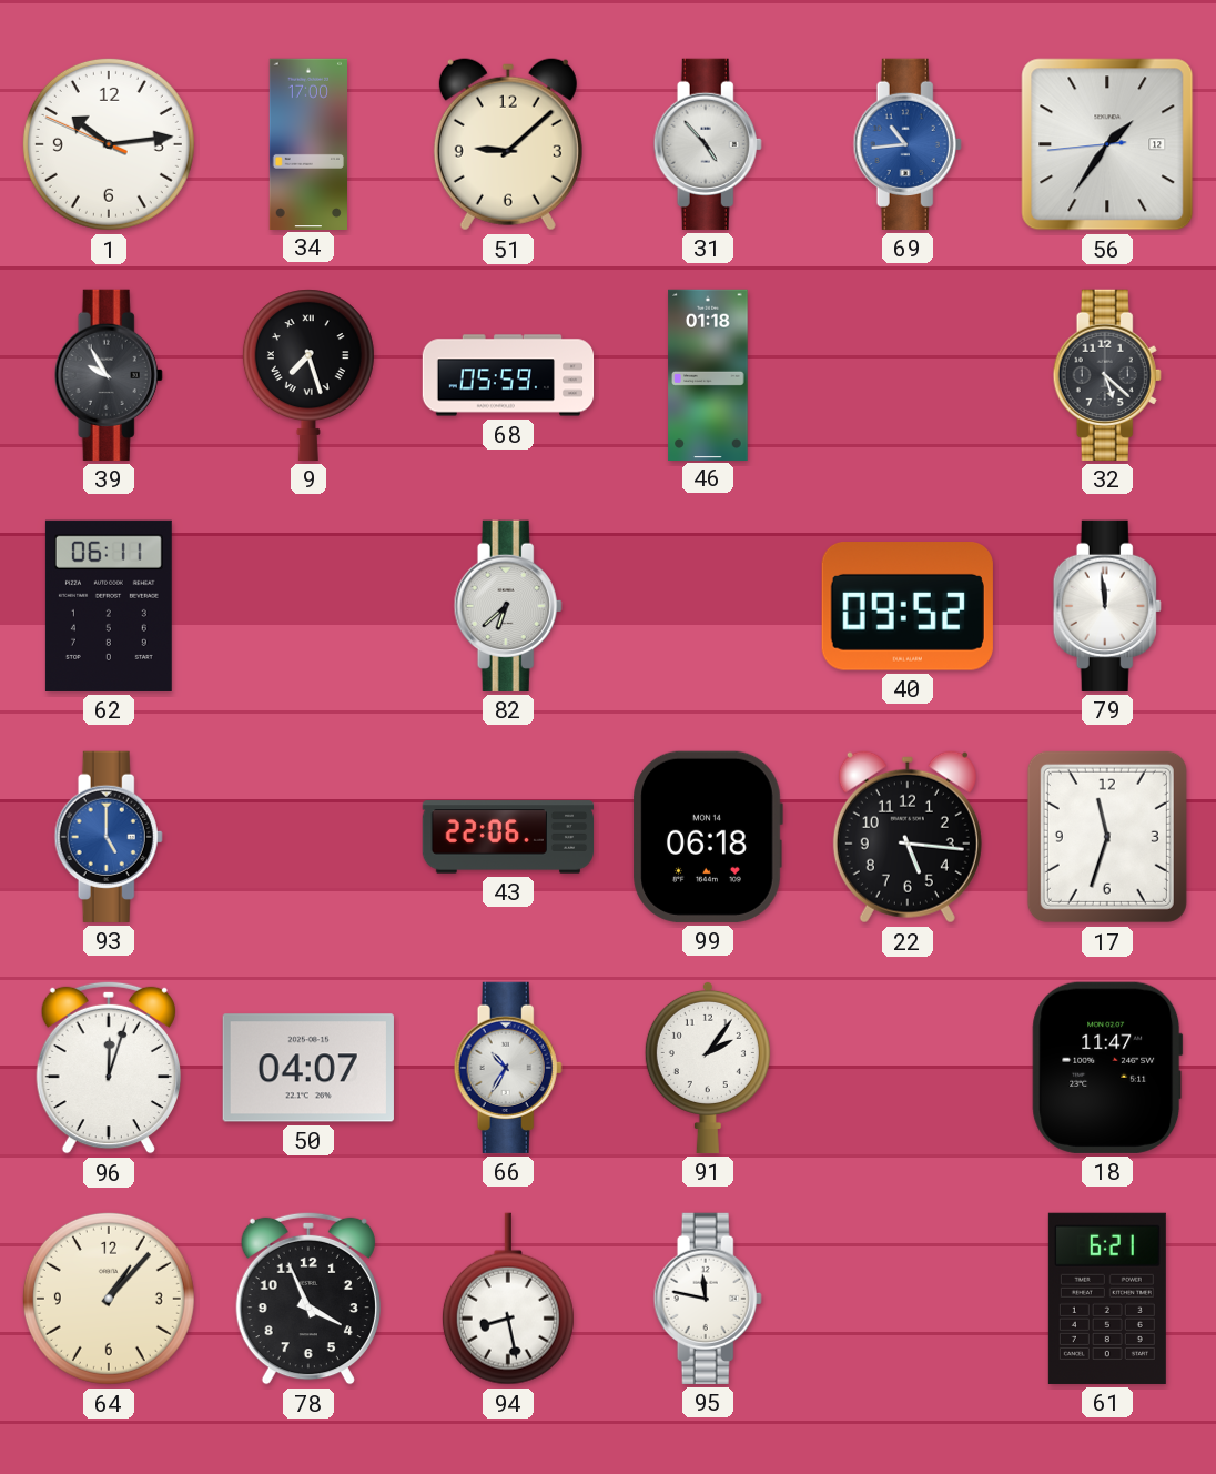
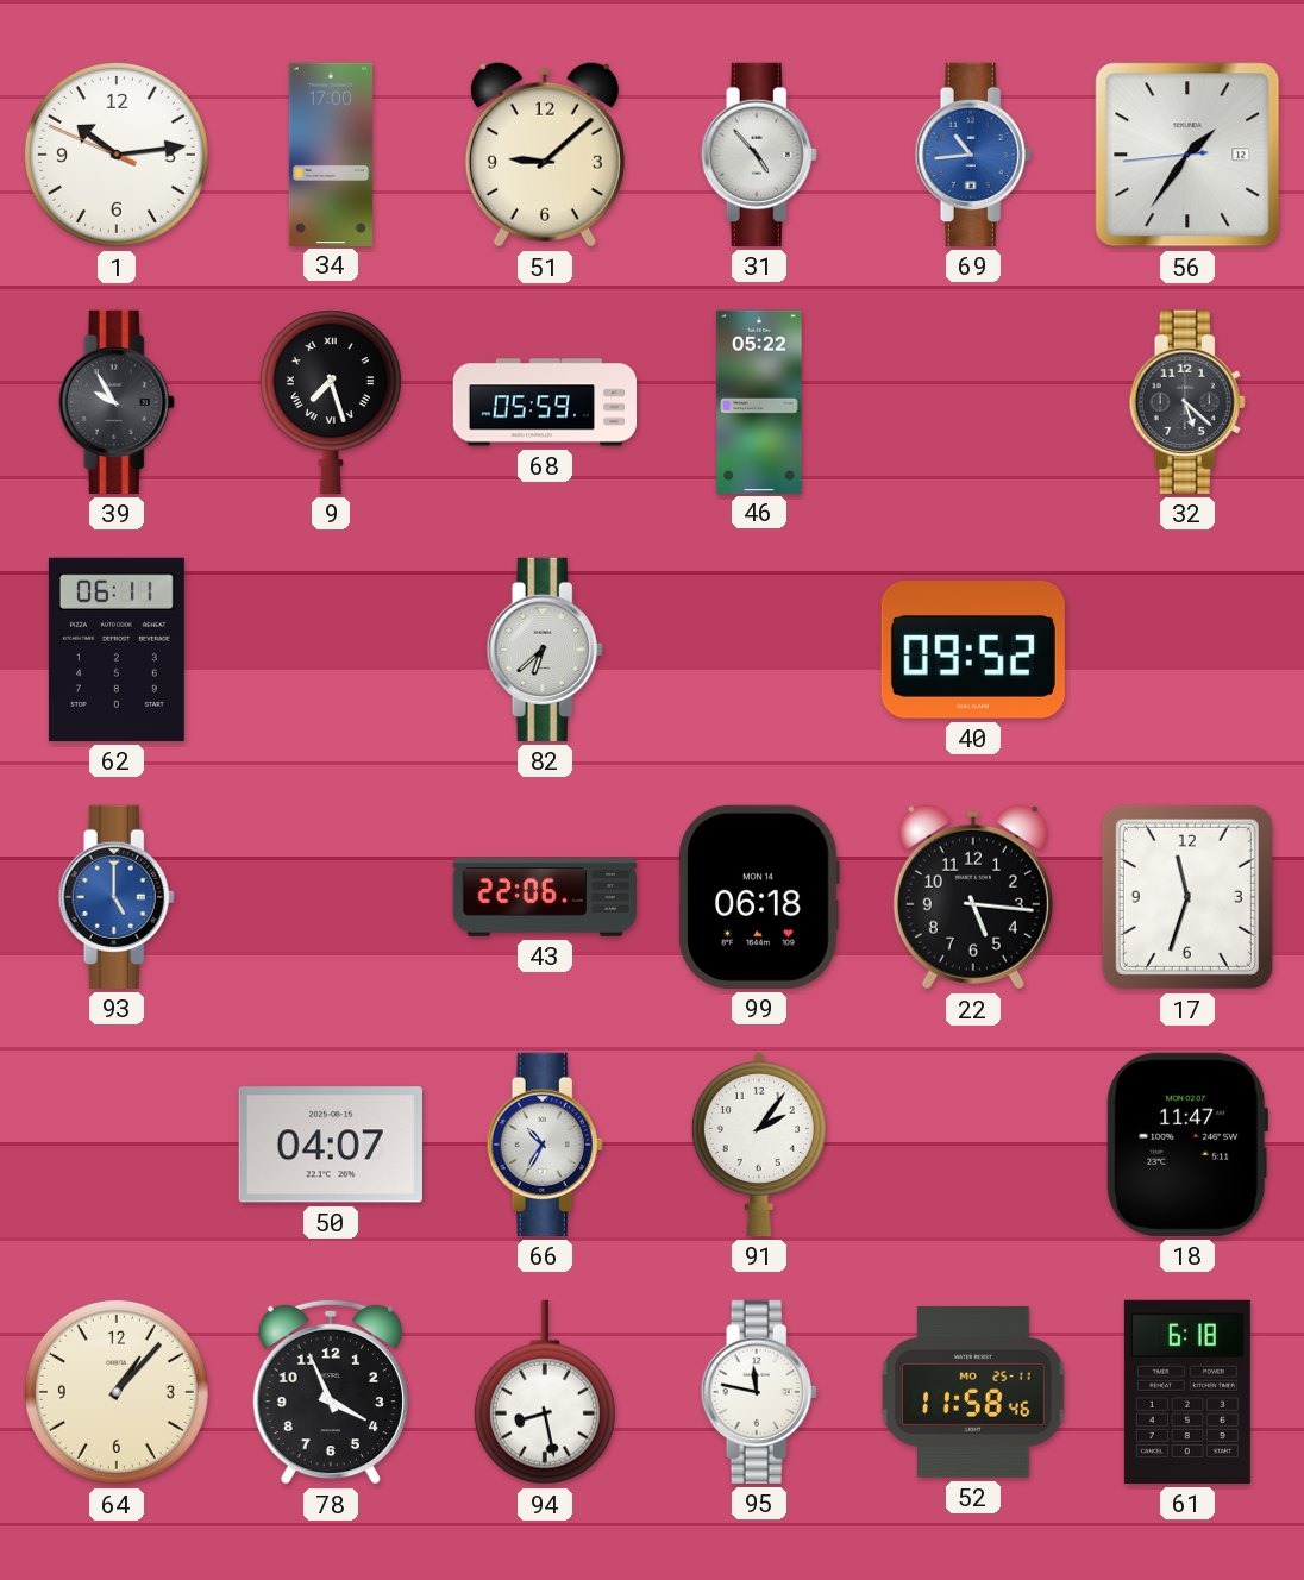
46: 01:18 -> 05:22 (759, 401)
79: 11:59 -> none (1107, 606)
96: 12:03 -> none (109, 1068)
52: none -> 11:58 (973, 1392)
61: 6:21 -> 6:18 (1187, 1392)
